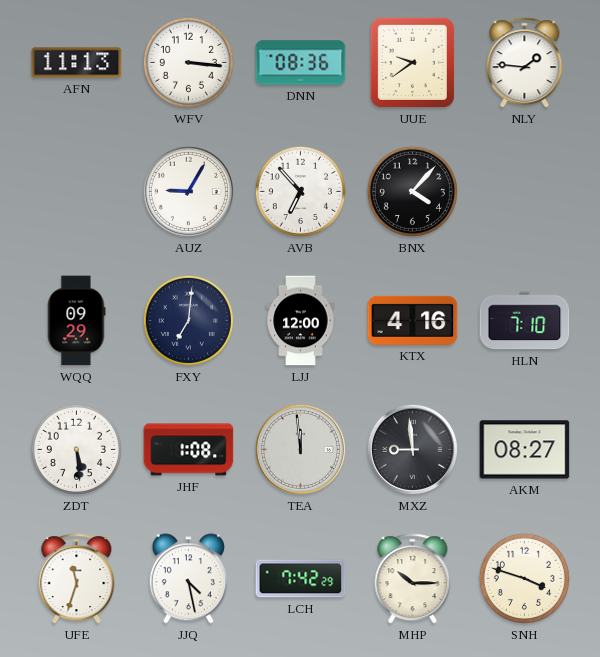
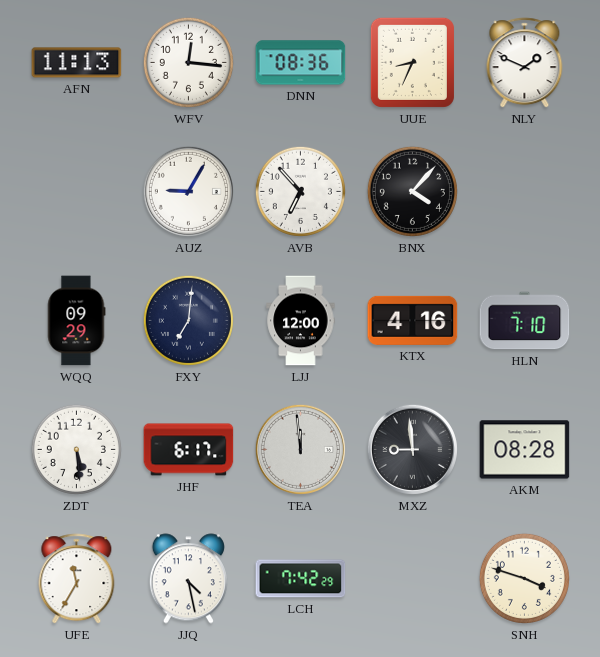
WFV: 3:16 -> 12:16 (188, 62)
UUE: 9:39 -> 8:34 (412, 62)
NLY: 1:46 -> 1:49 (525, 63)
JHF: 1:08 -> 6:17 (189, 450)
AKM: 08:27 -> 08:28 (525, 450)
UFE: 11:33 -> 11:35 (77, 579)
MHP: 10:15 -> none (413, 579)
